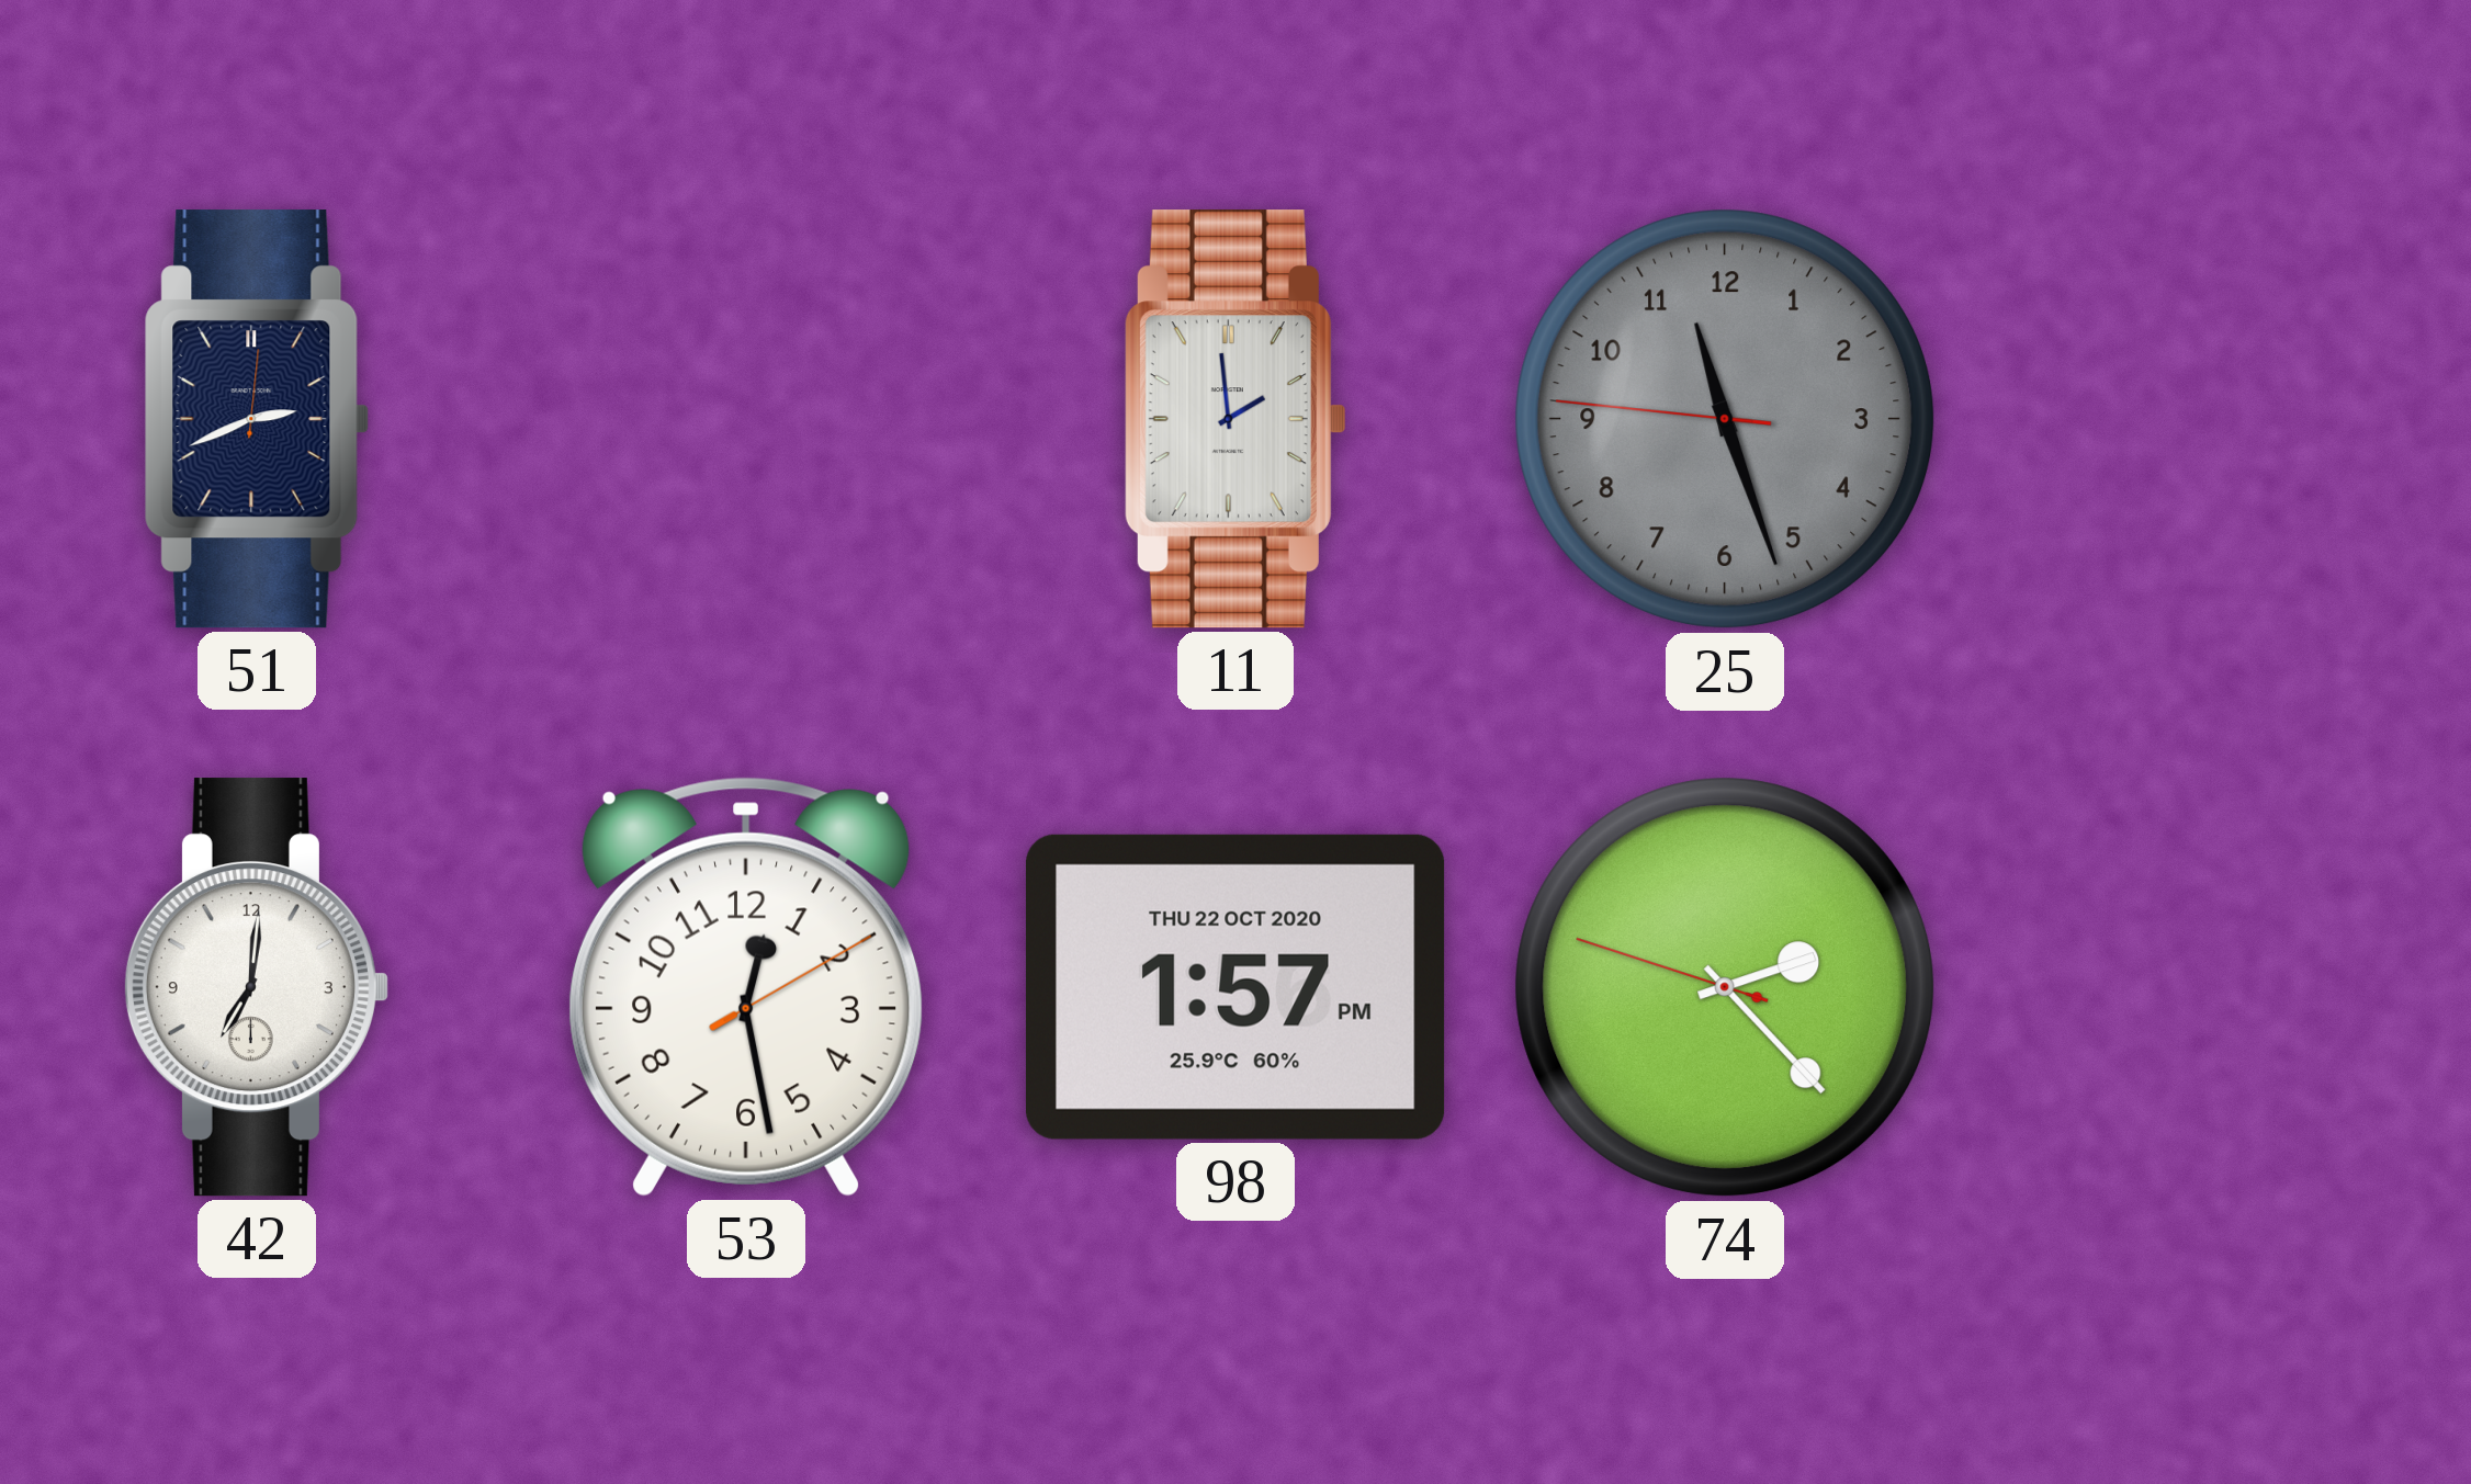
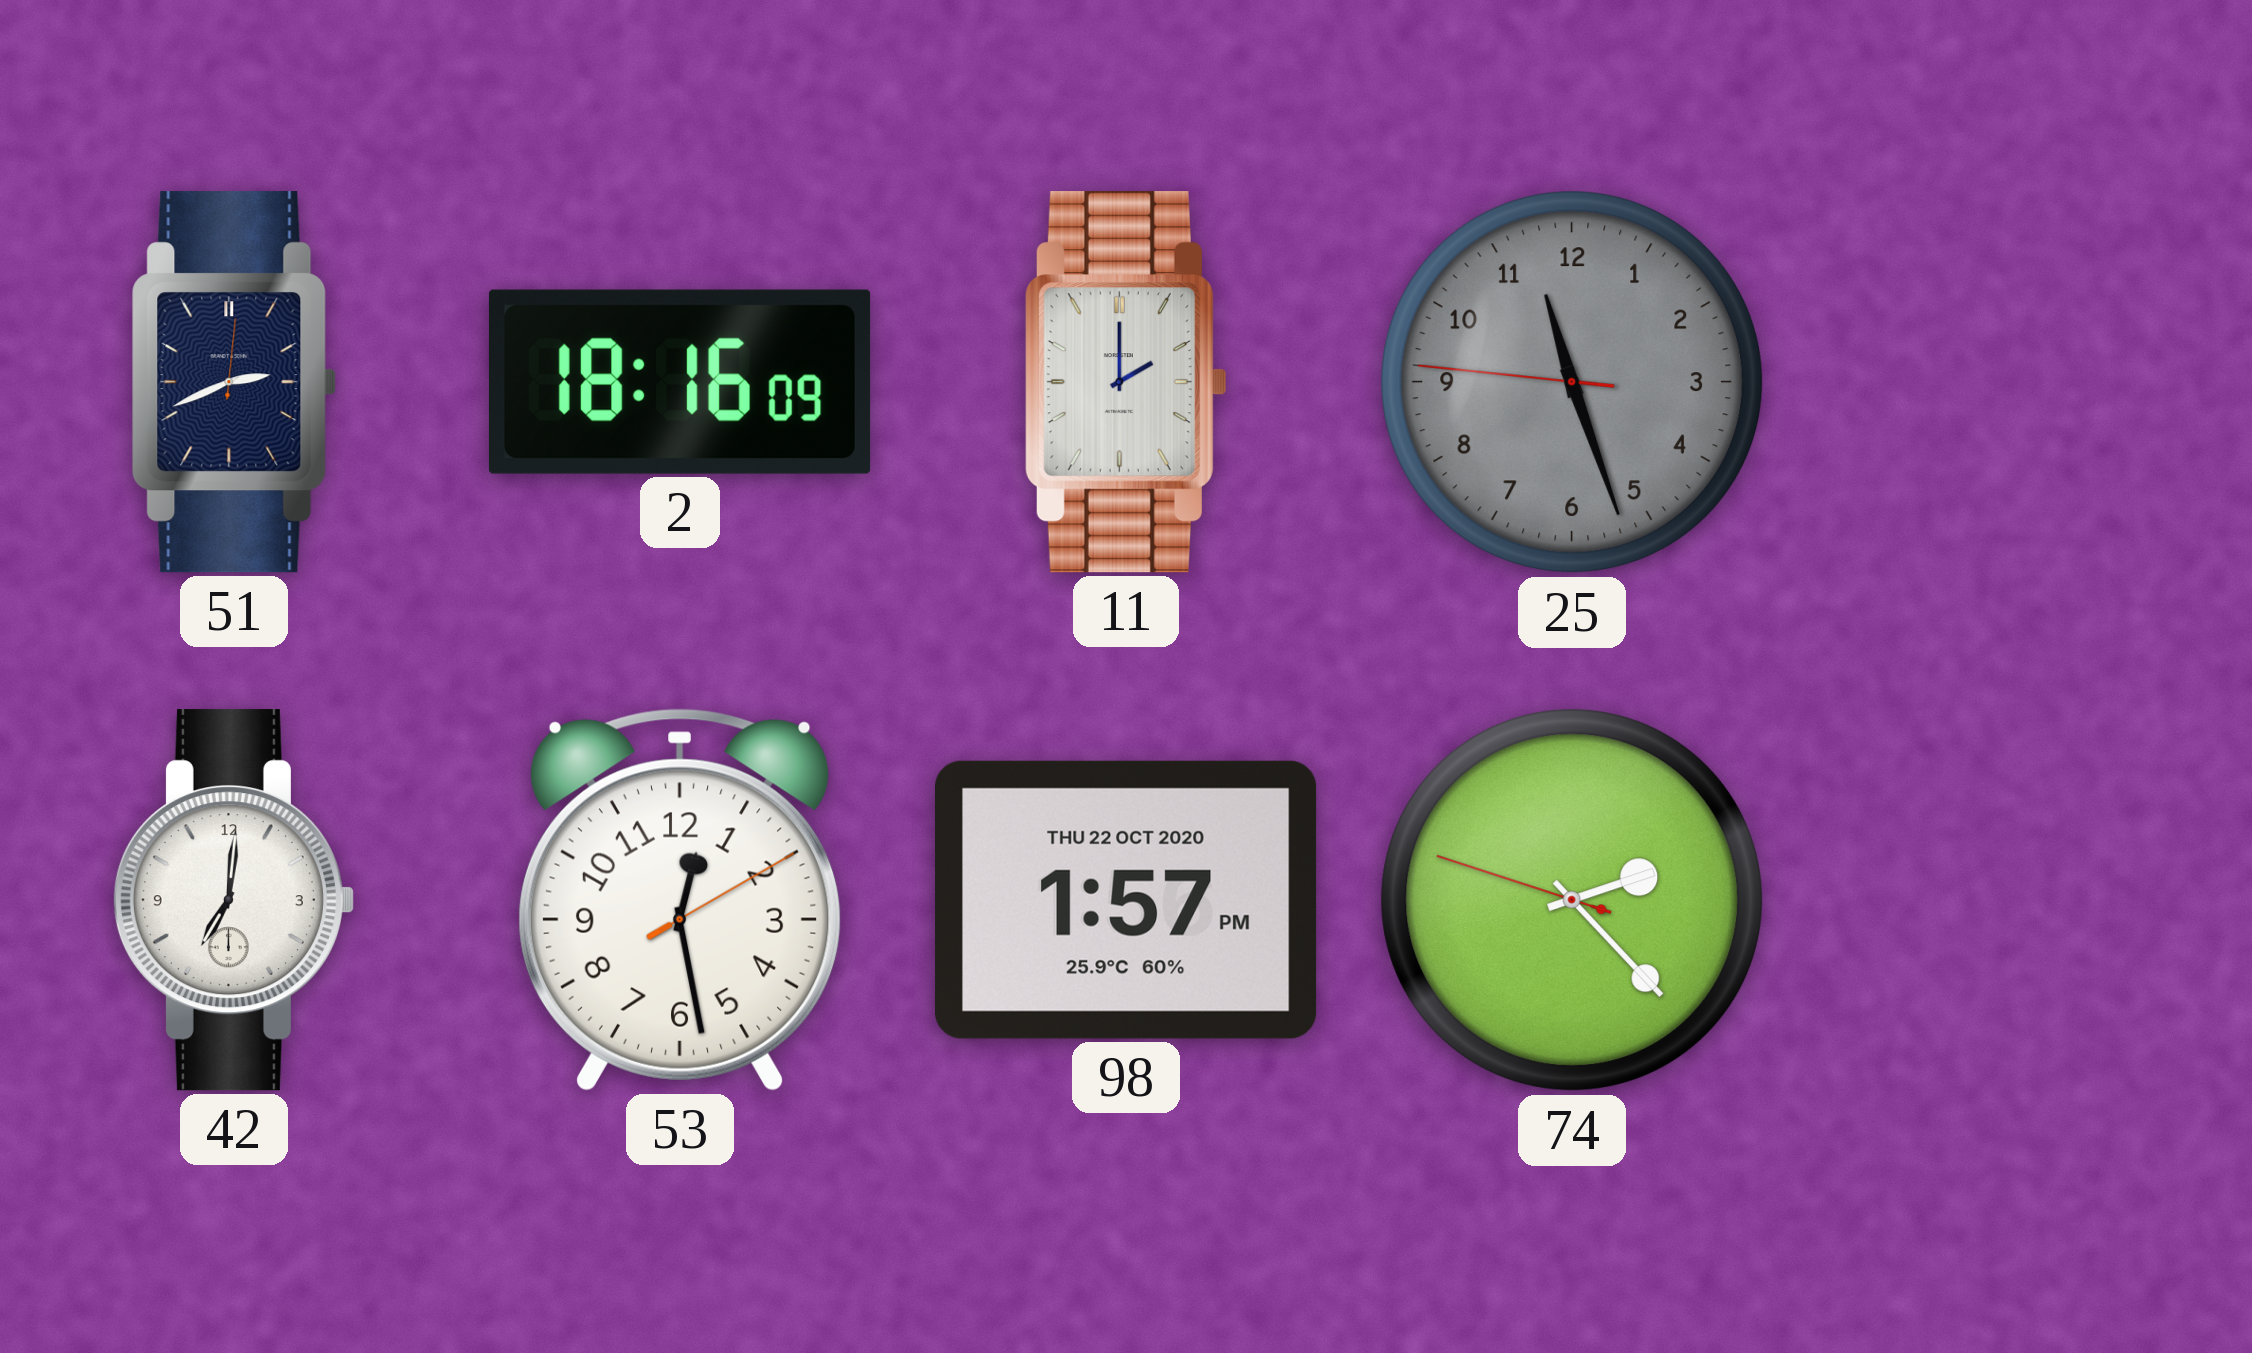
2: none -> 18:16 (680, 382)
11: 1:59 -> 2:00 (1125, 382)
